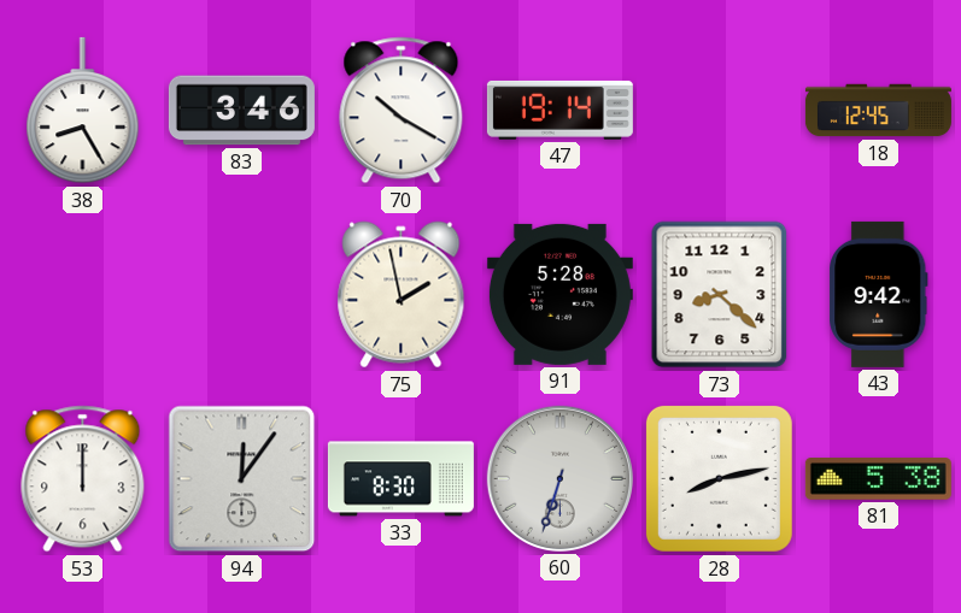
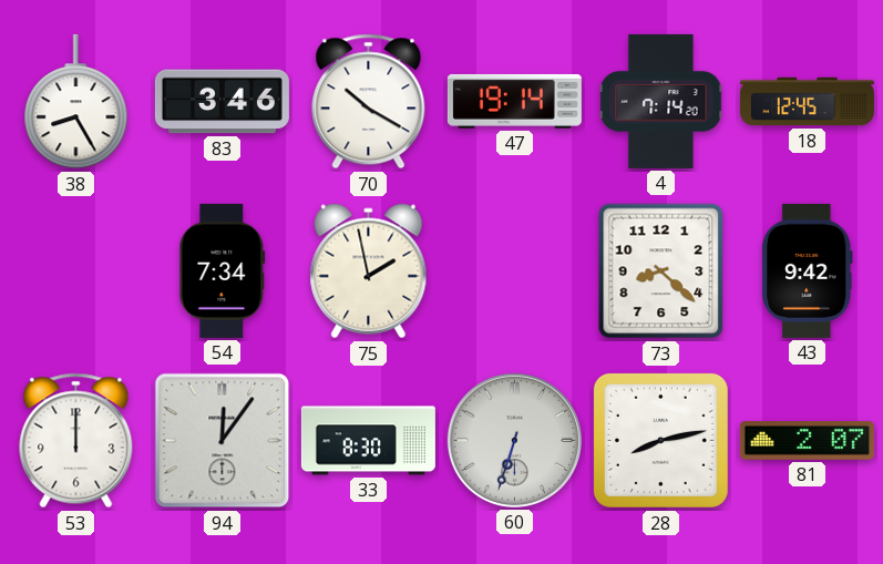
4: none -> 7:14 (661, 101)
54: none -> 7:34 (223, 270)
91: 5:28 -> none (559, 294)
81: 5:38 -> 2:07 (807, 441)
